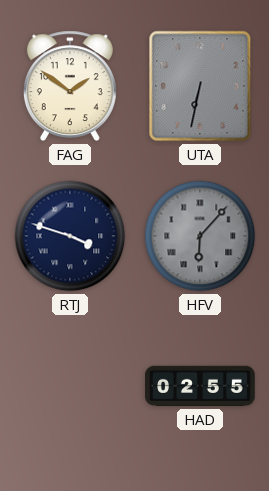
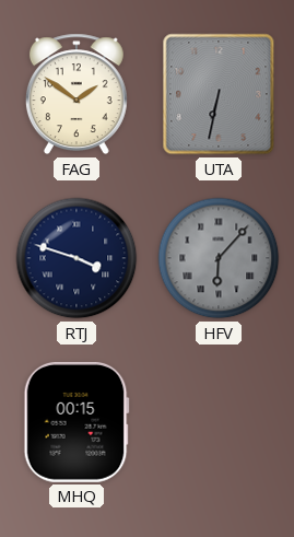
MHQ: none -> 00:15 (77, 422)
HAD: 02:55 -> none (200, 386)
